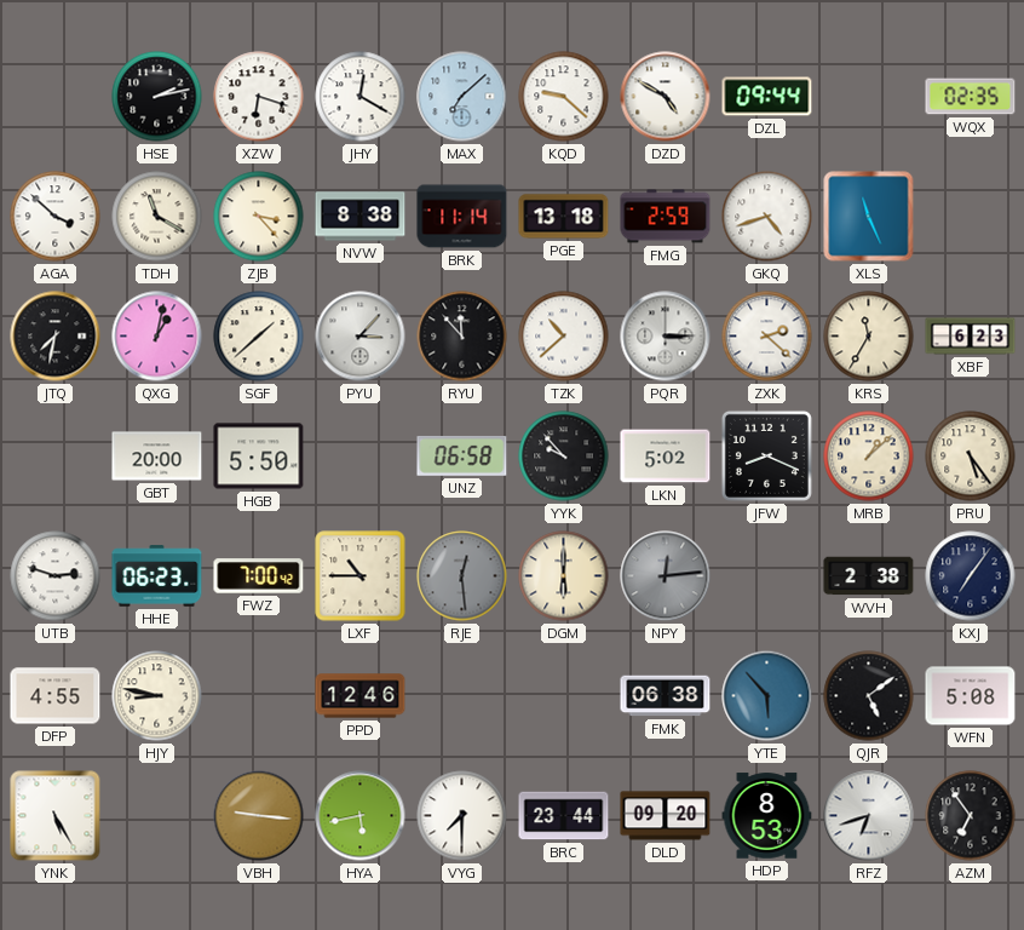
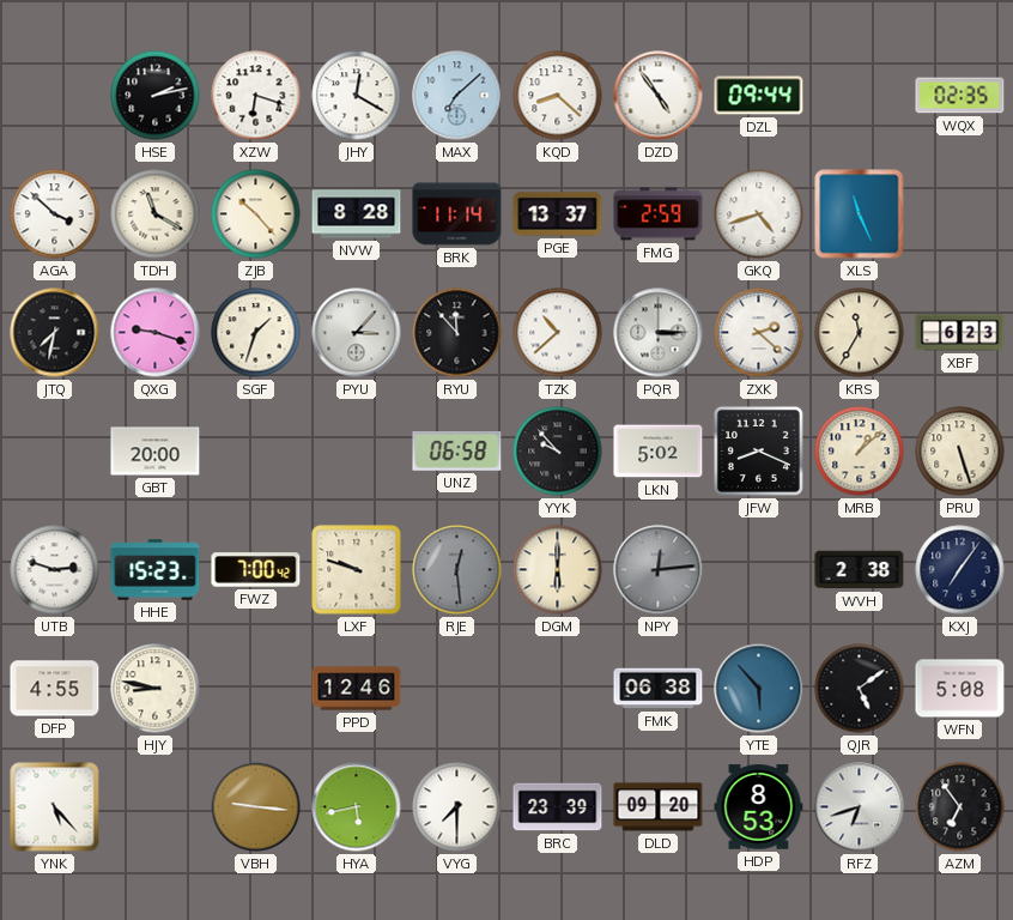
KQD: 9:22 -> 8:22 (558, 96)
DZD: 4:50 -> 4:54 (659, 96)
ZJB: 3:23 -> 10:23 (256, 214)
NVW: 8:38 -> 8:28 (357, 214)
PGE: 13:18 -> 13:37 (558, 214)
QXG: 1:02 -> 9:18 (156, 333)
SGF: 1:38 -> 1:33 (256, 333)
HGB: 5:50 -> none (259, 457)
PRU: 5:24 -> 5:27 (960, 452)
HHE: 06:23 -> 15:23 (156, 570)
LXF: 10:45 -> 9:48 (357, 570)
YNK: 5:25 -> 5:23 (55, 807)
BRC: 23:44 -> 23:39 (558, 807)
